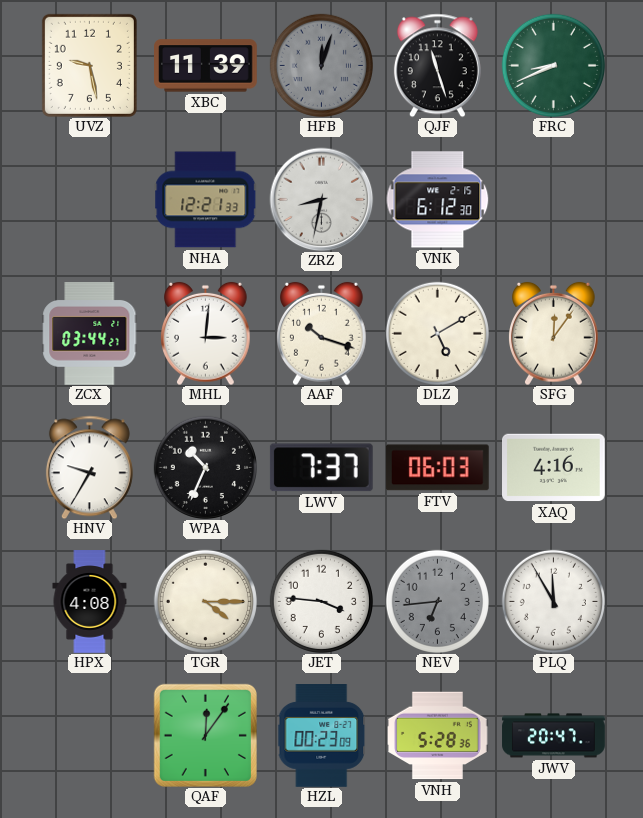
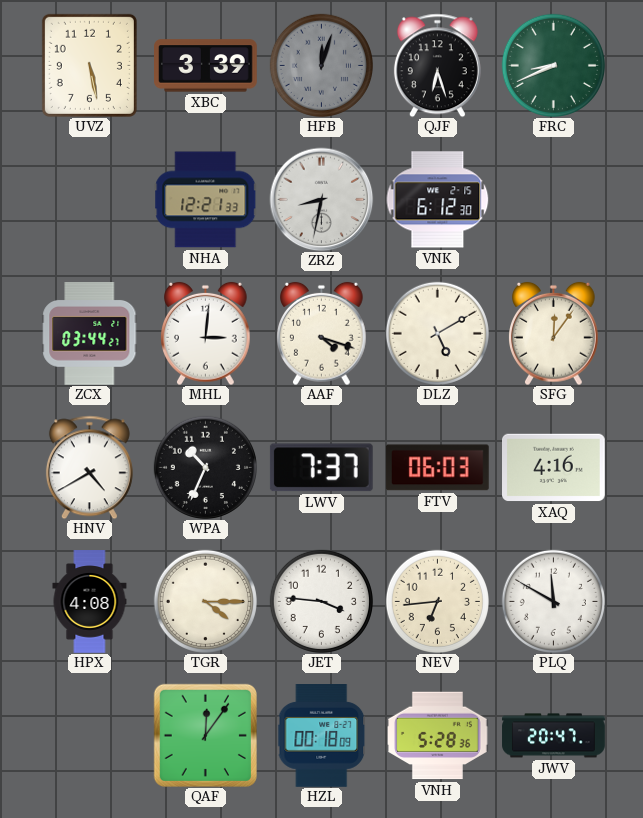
UVZ: 9:28 -> 5:28 (89, 65)
XBC: 11:39 -> 3:39 (206, 66)
QJF: 11:27 -> 6:27 (437, 65)
AAF: 10:18 -> 4:18 (322, 333)
HNV: 9:35 -> 4:40 (89, 467)
NEV dial: grey -> cream (437, 601)
PLQ: 11:55 -> 11:50 (553, 601)
HZL: 00:23 -> 00:18 (322, 736)
